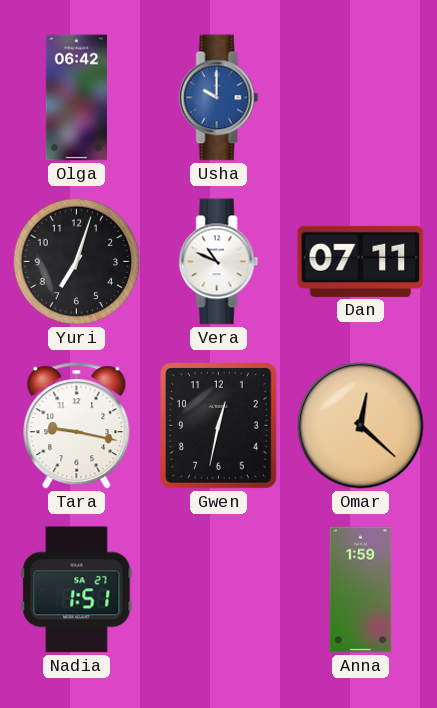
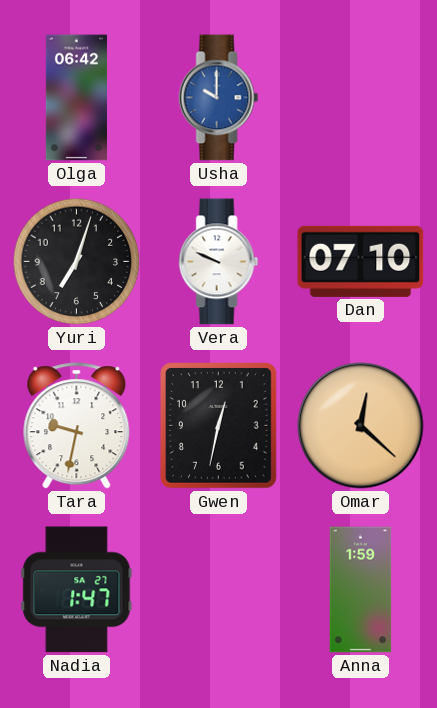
Vera: 10:49 -> 9:49 (219, 262)
Dan: 07:11 -> 07:10 (361, 261)
Tara: 9:17 -> 9:32 (77, 426)
Nadia: 1:51 -> 1:47 (77, 590)
